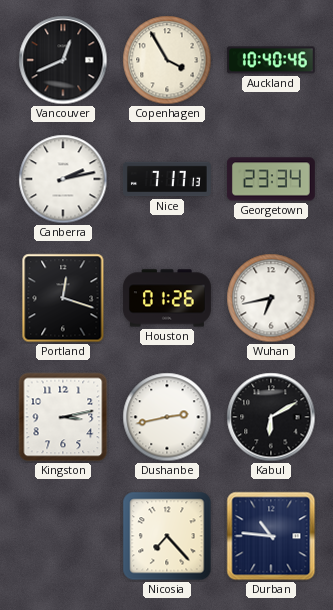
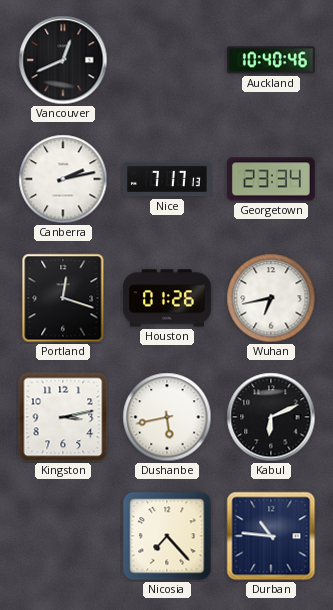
Copenhagen: 3:55 -> none (167, 60)
Dushanbe: 2:43 -> 5:43 (167, 417)
Kabul: 6:10 -> 6:11 (271, 417)
